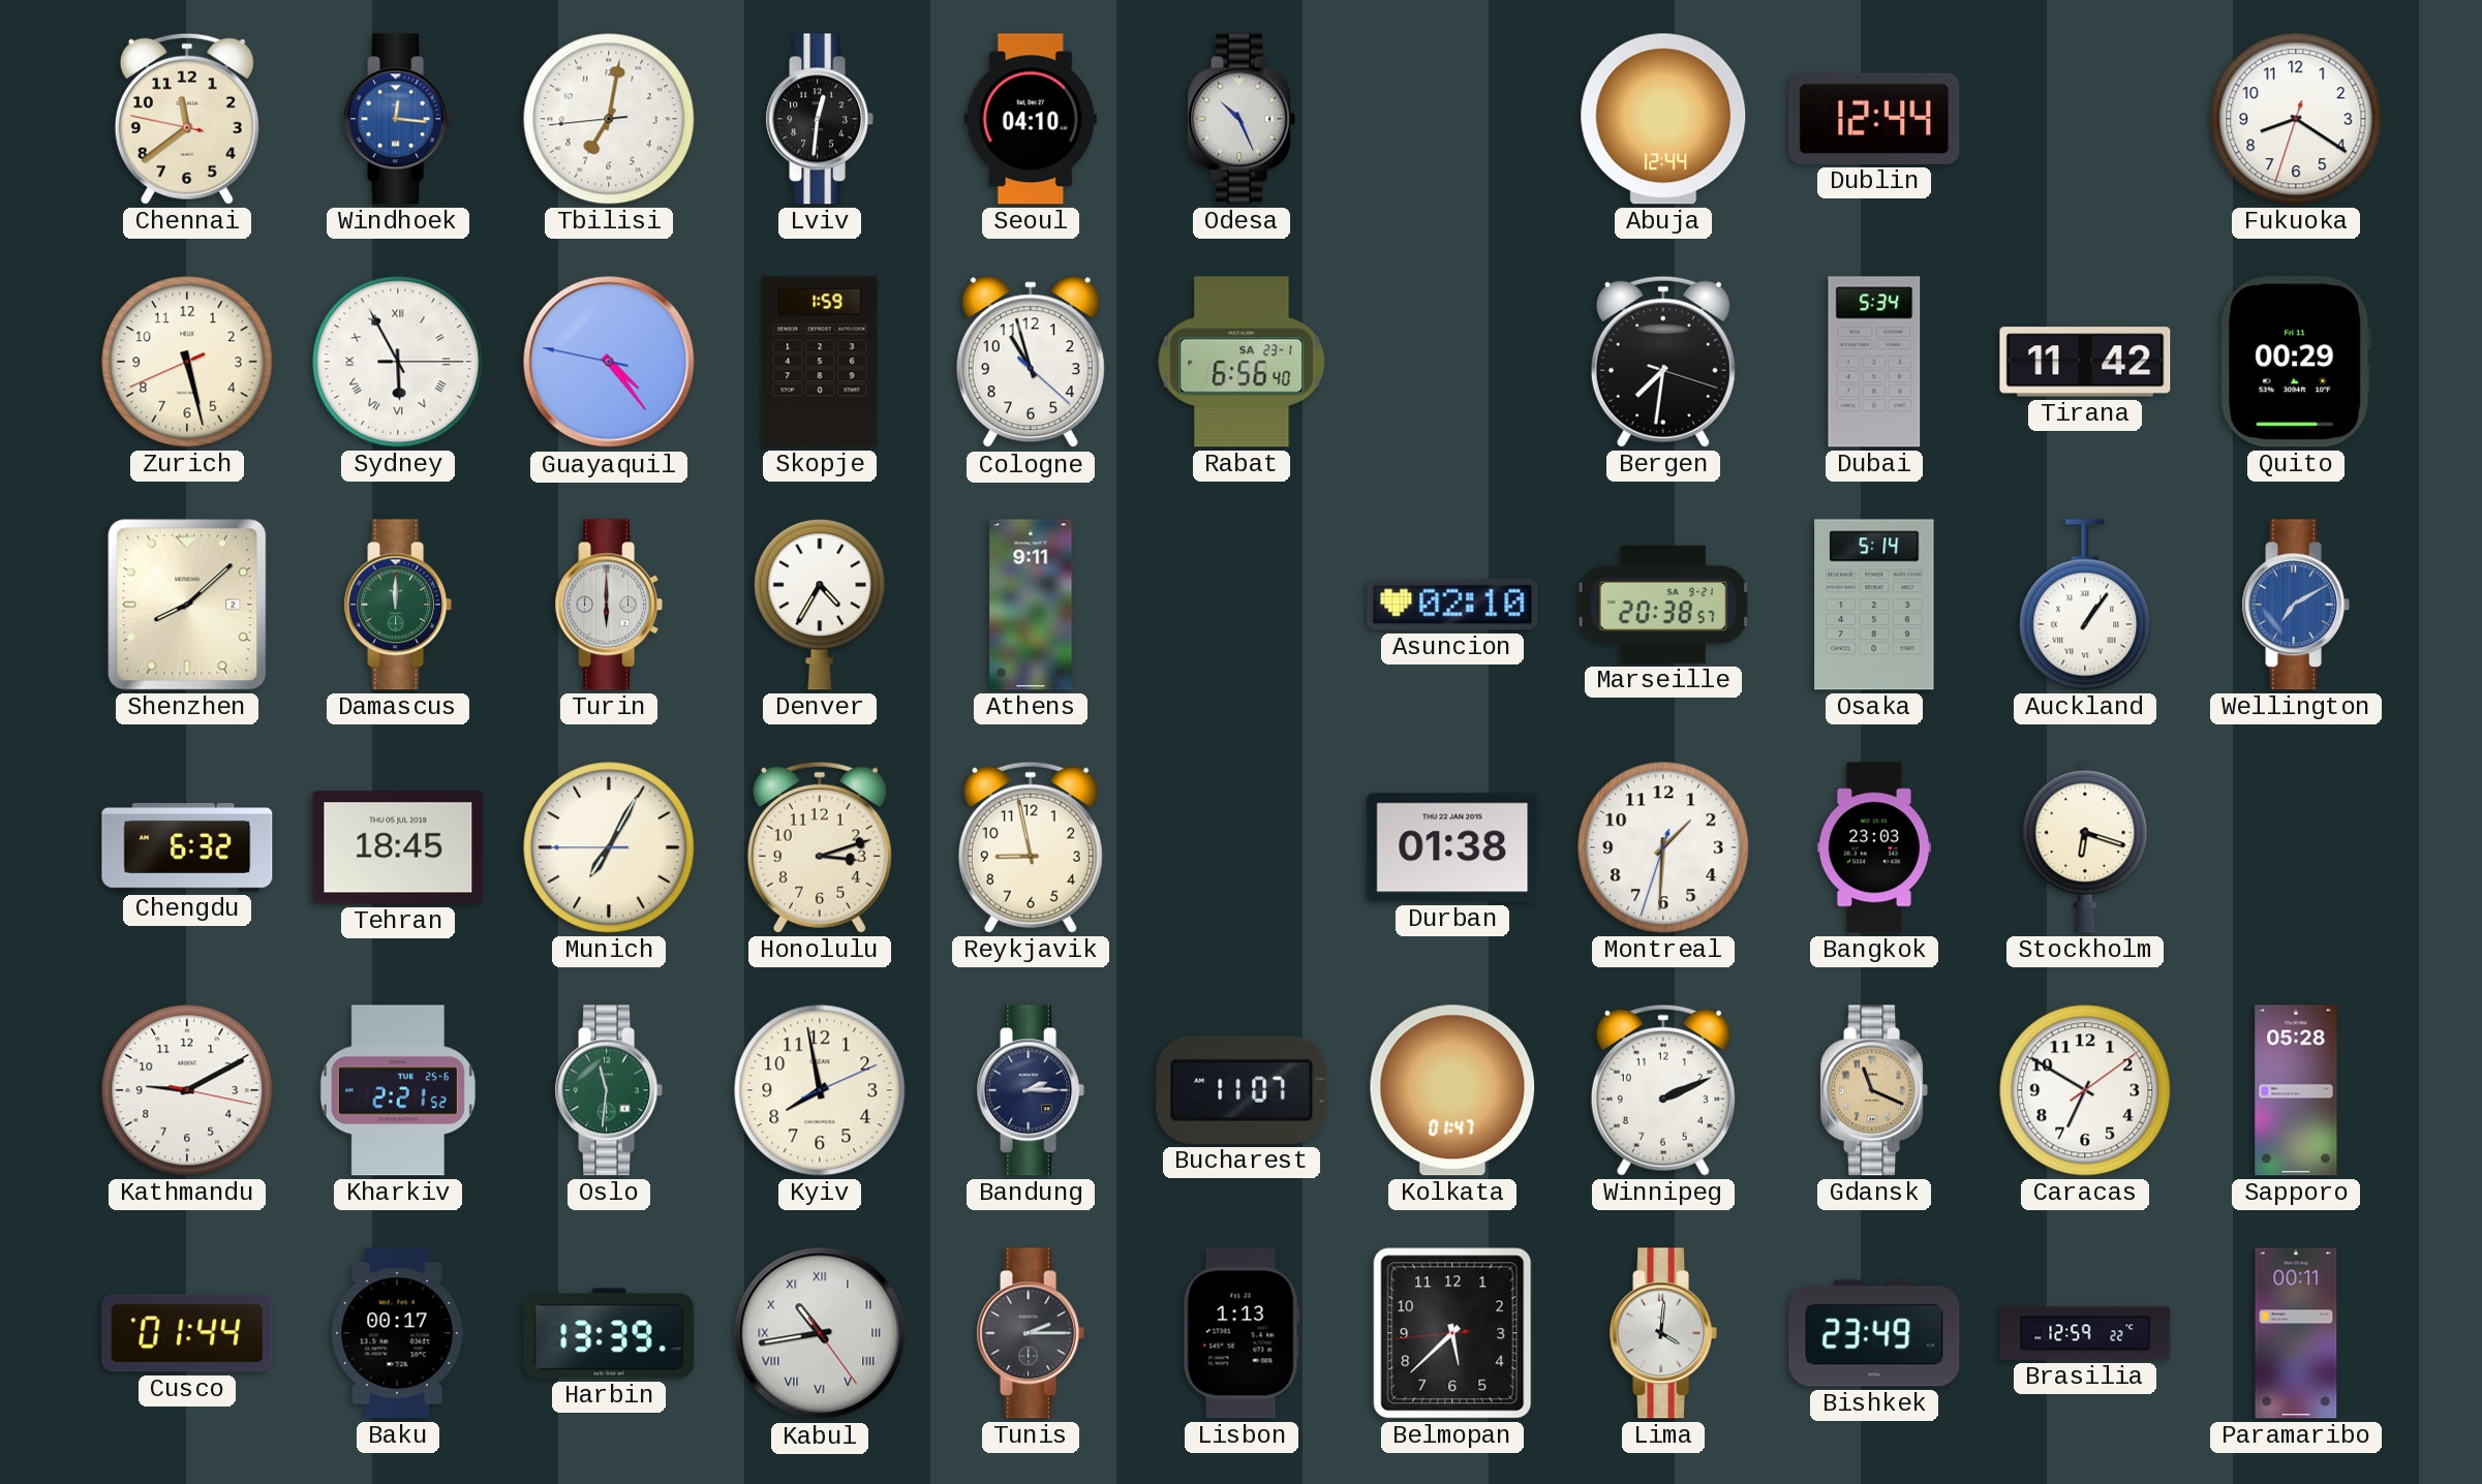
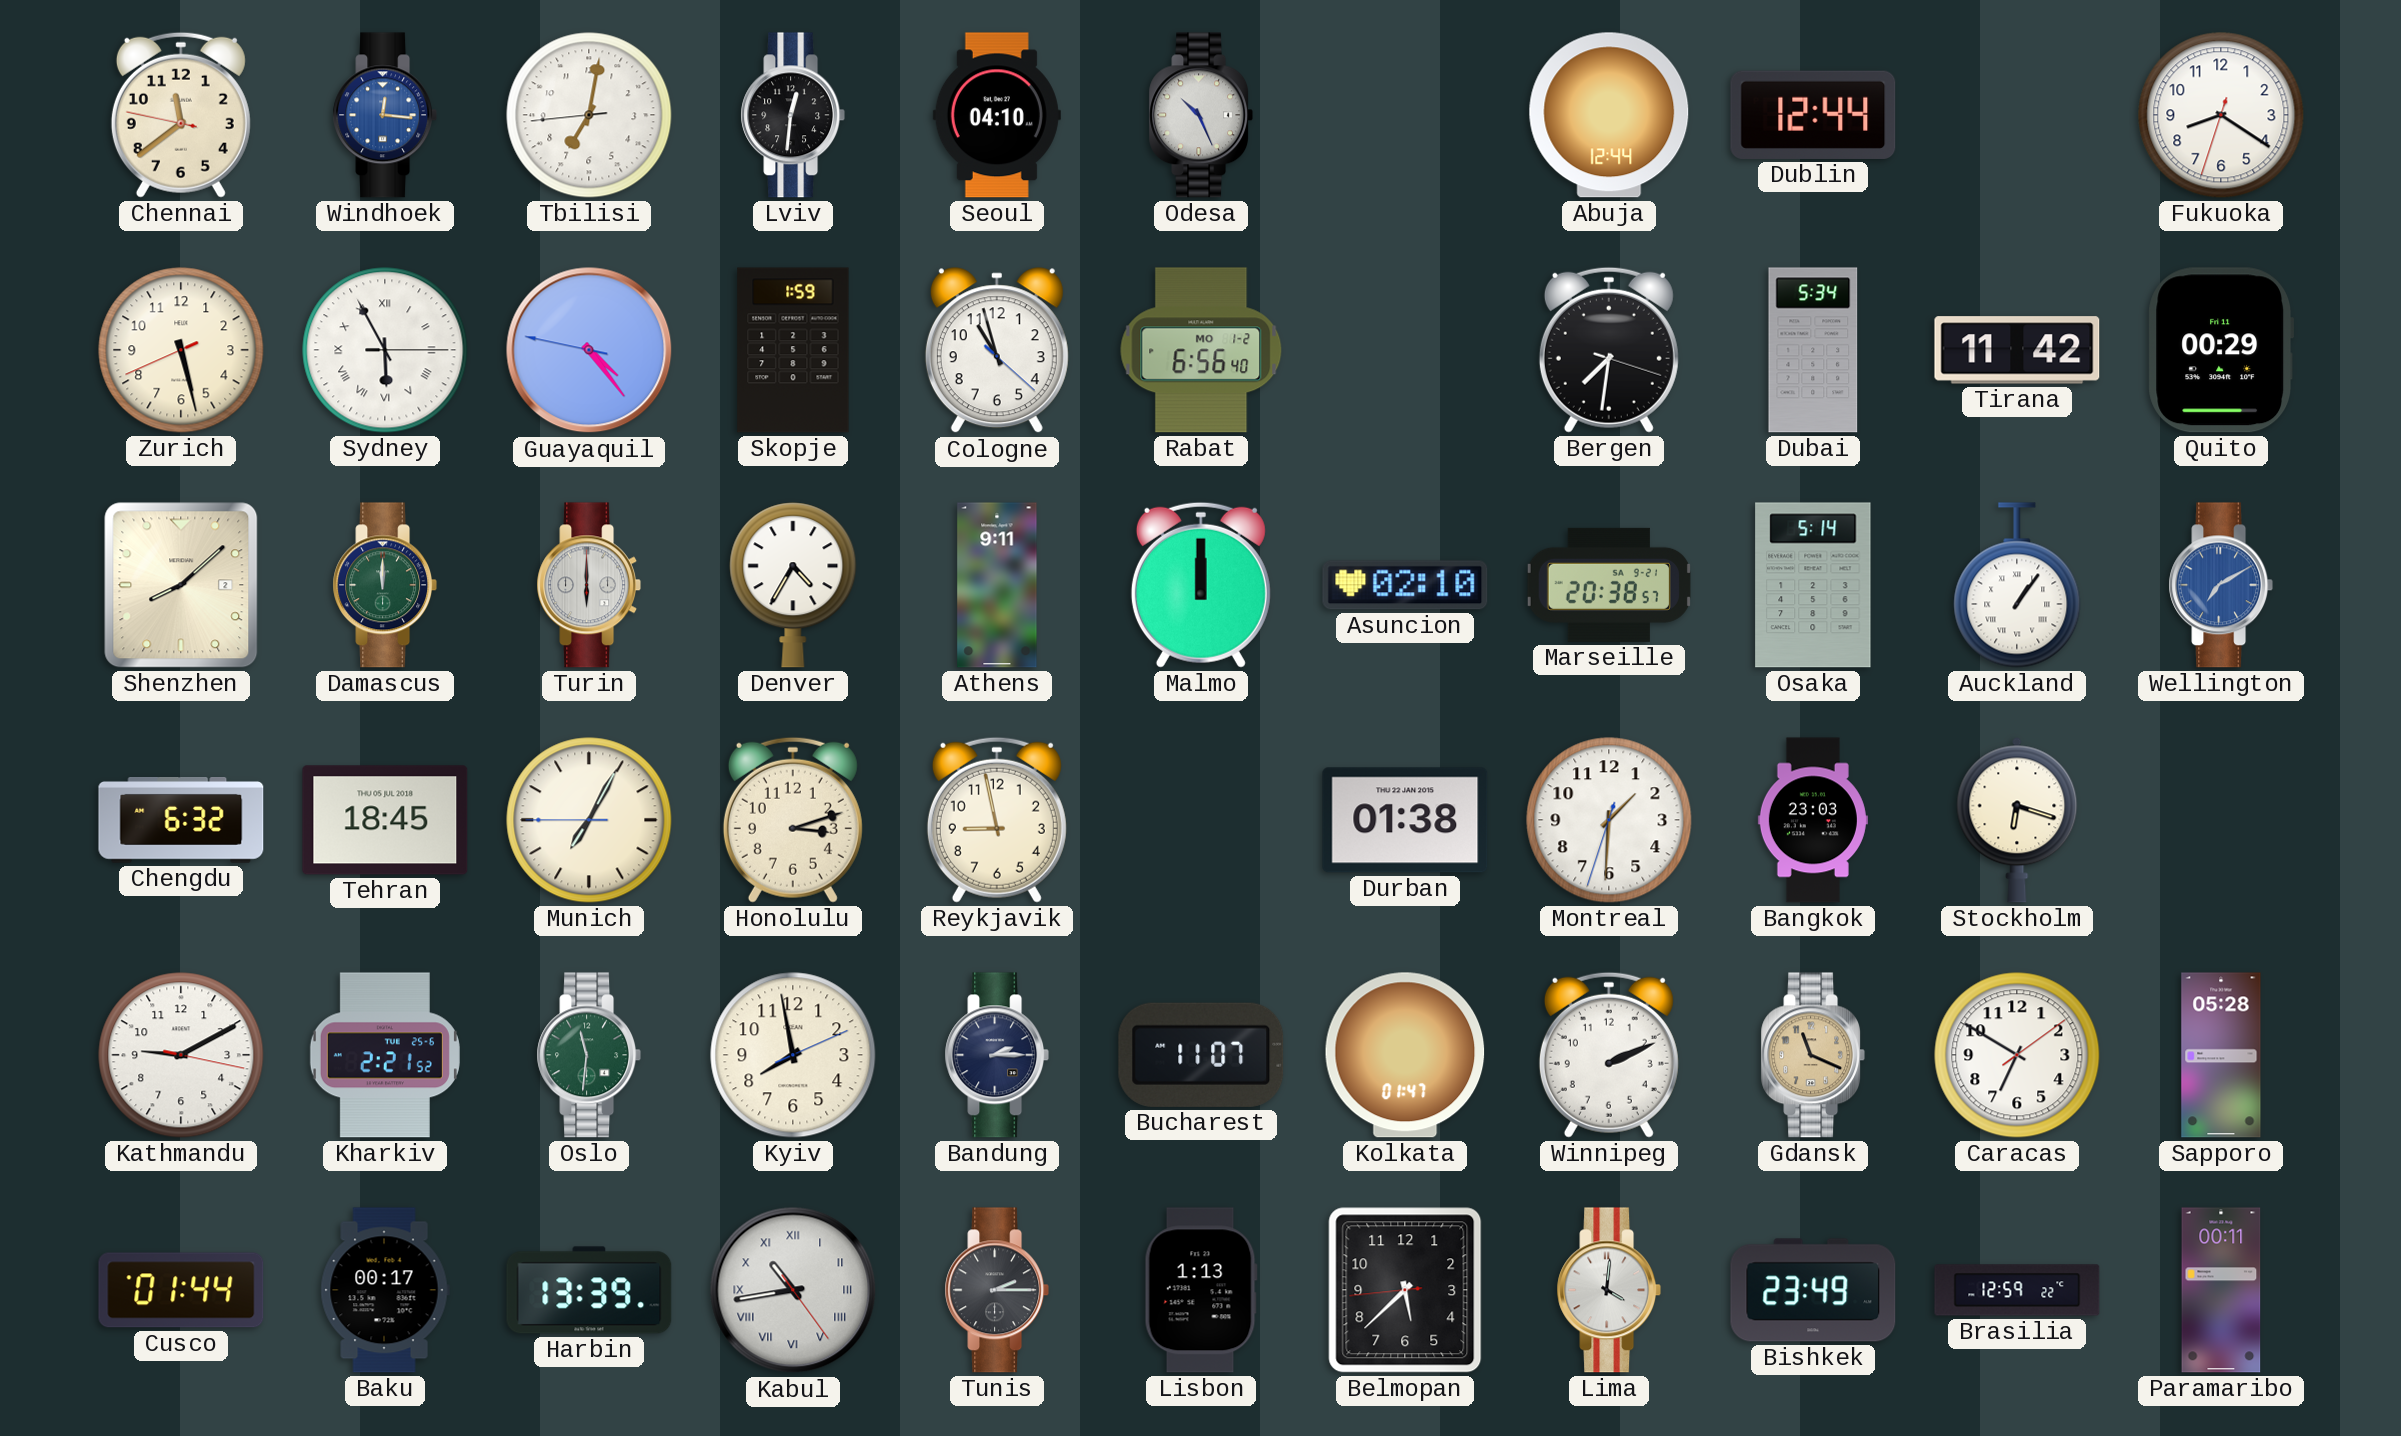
Rabat date: SA 23-1 -> MO 1-2 (1201, 350)
Malmo: none -> 12:00 (1201, 585)
